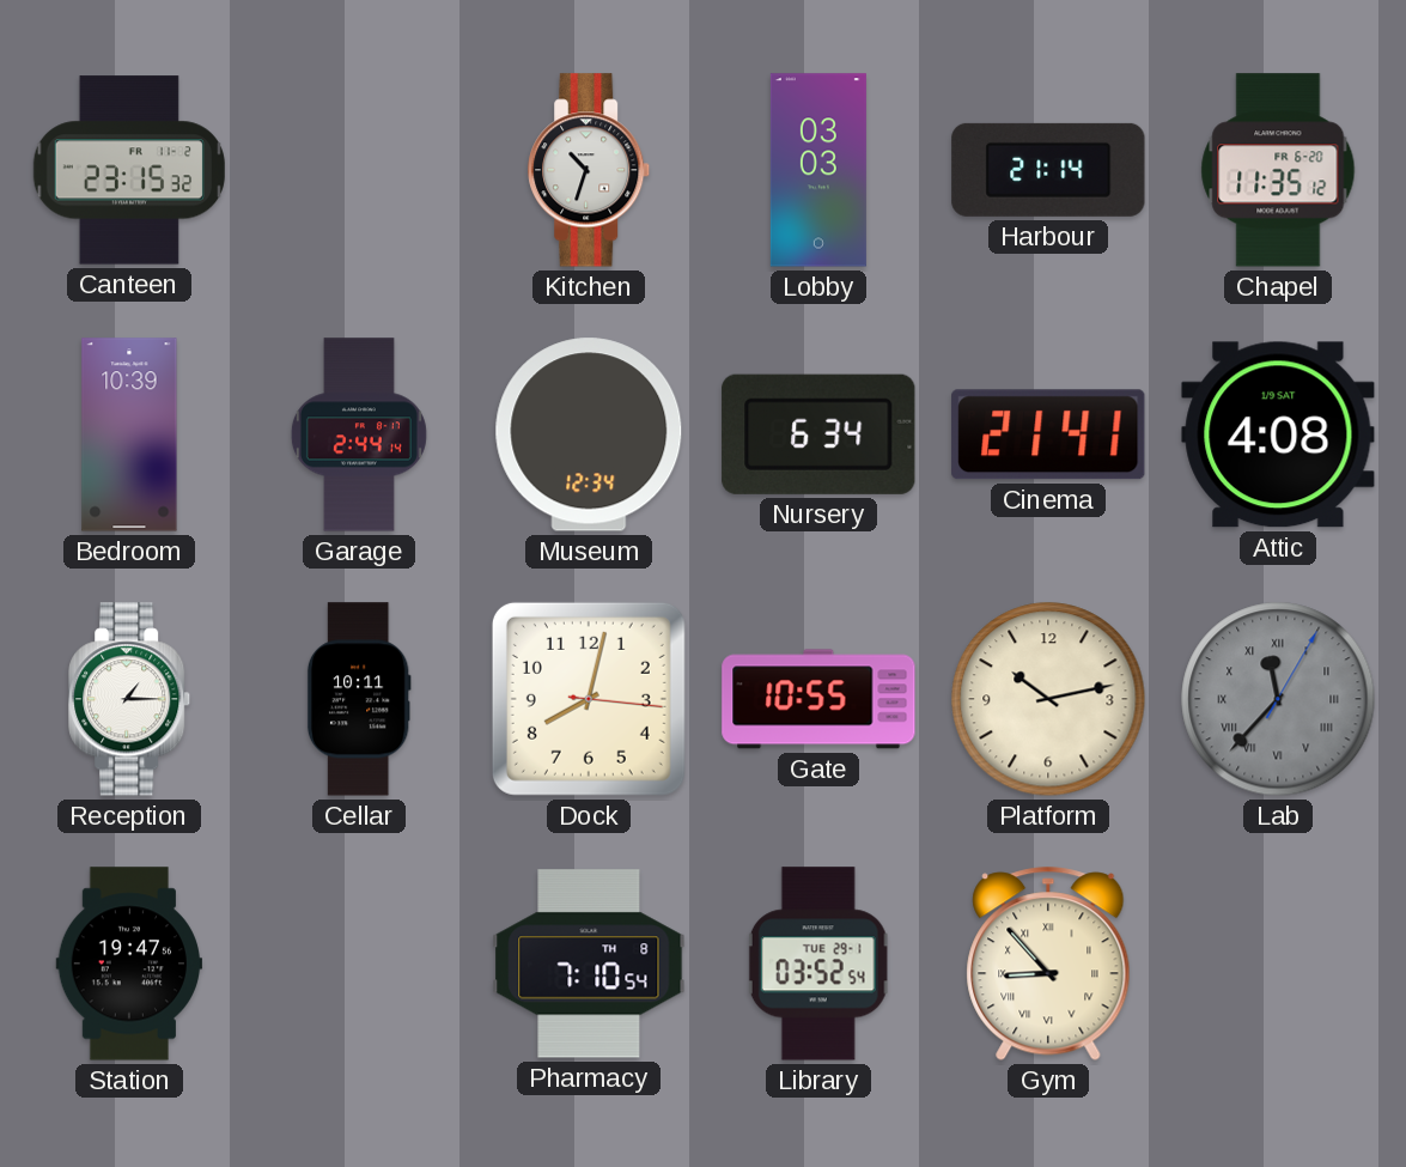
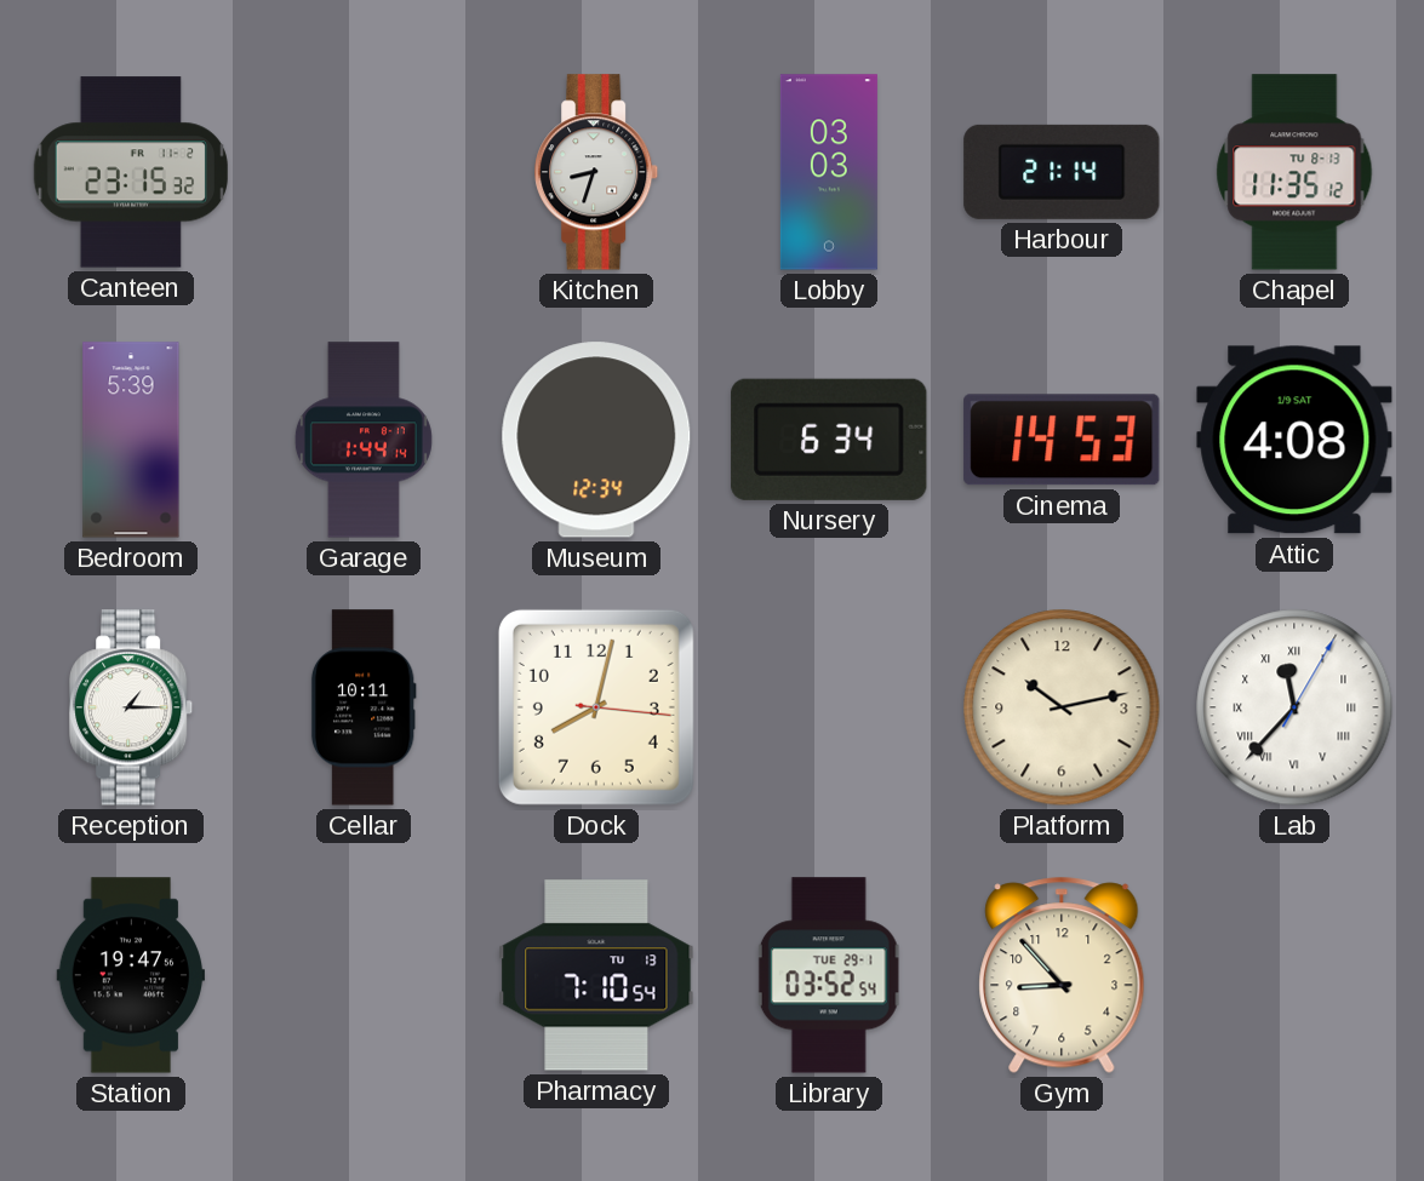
Kitchen: 10:33 -> 8:33 (597, 172)
Chapel date: FR 6-20 -> TU 8-13 (1294, 172)
Bedroom: 10:39 -> 5:39 (131, 440)
Garage: 2:44 -> 1:44 (364, 440)
Cinema: 21:41 -> 14:53 (1062, 440)
Gate: 10:55 -> none (818, 699)
Lab dial: grey -> white (1294, 707)
Pharmacy date: TH 8 -> TU 13 (596, 975)
Gym numerals: Roman -> Arabic (1062, 975)
